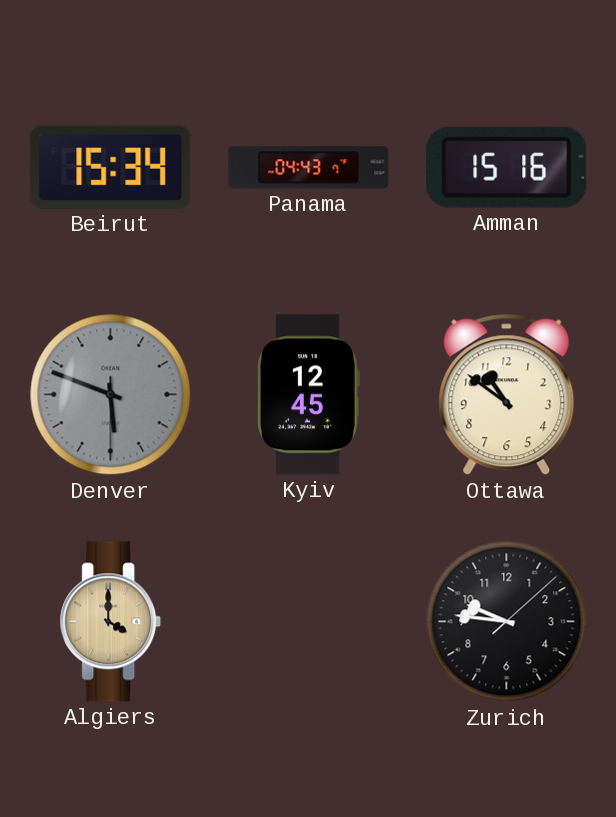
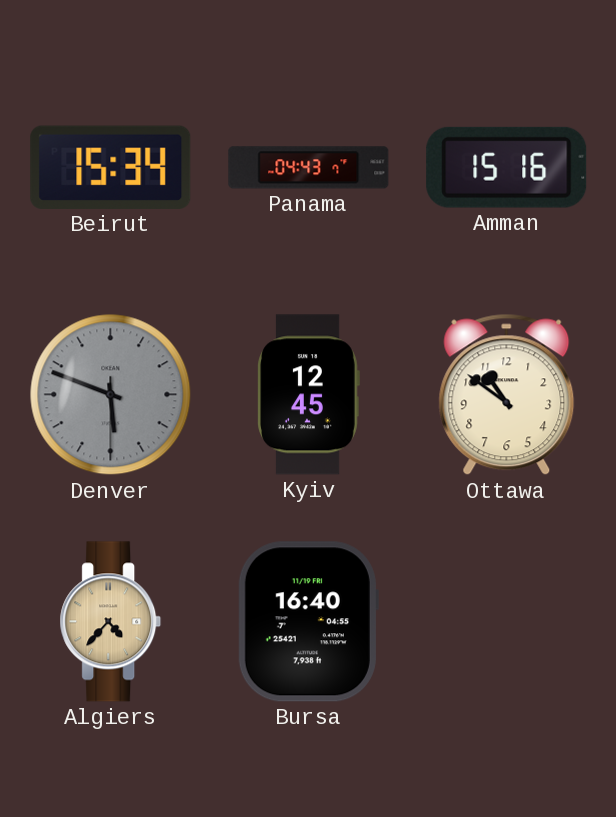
Algiers: 4:00 -> 4:37 (111, 622)
Bursa: none -> 16:40 (308, 622)
Zurich: 9:46 -> none (507, 622)
